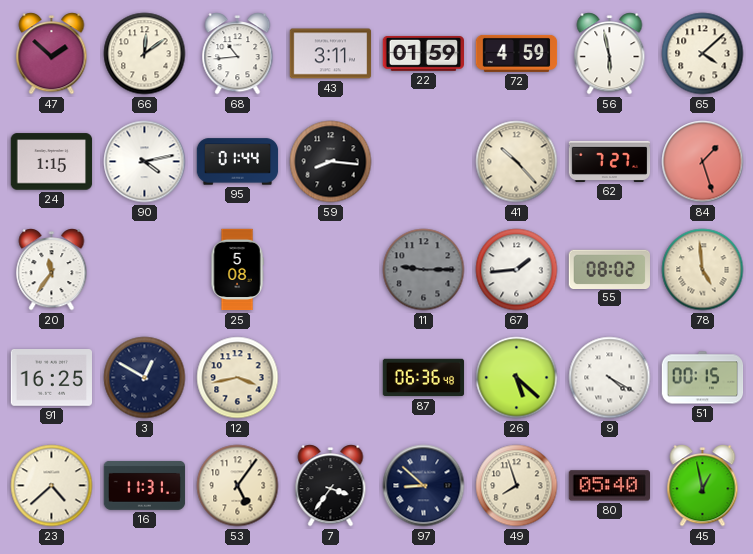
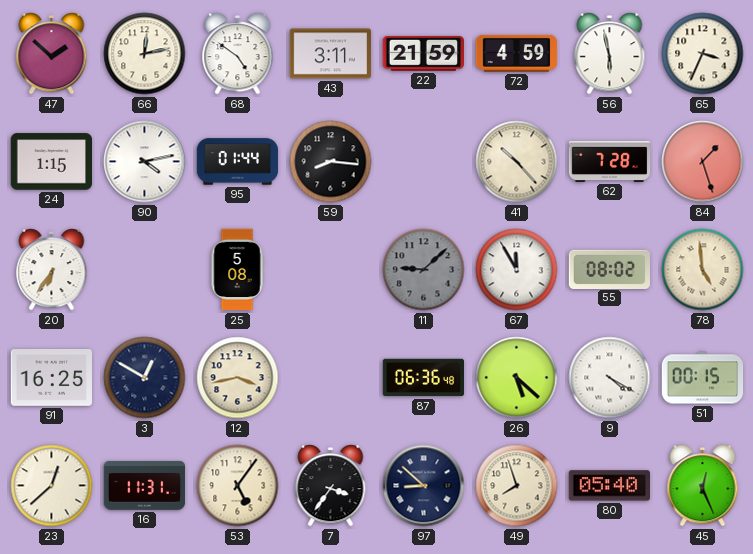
66: 12:09 -> 12:13 (145, 54)
68: 10:44 -> 4:51 (238, 54)
22: 01:59 -> 21:59 (423, 53)
65: 4:08 -> 3:34 (703, 54)
62: 7:27 -> 7:28 (610, 161)
20: 11:36 -> 6:36 (52, 270)
11: 9:15 -> 9:08 (424, 270)
67: 1:44 -> 11:55 (517, 270)
23: 4:38 -> 12:38 (52, 486)
45: 12:58 -> 12:26 (703, 486)
